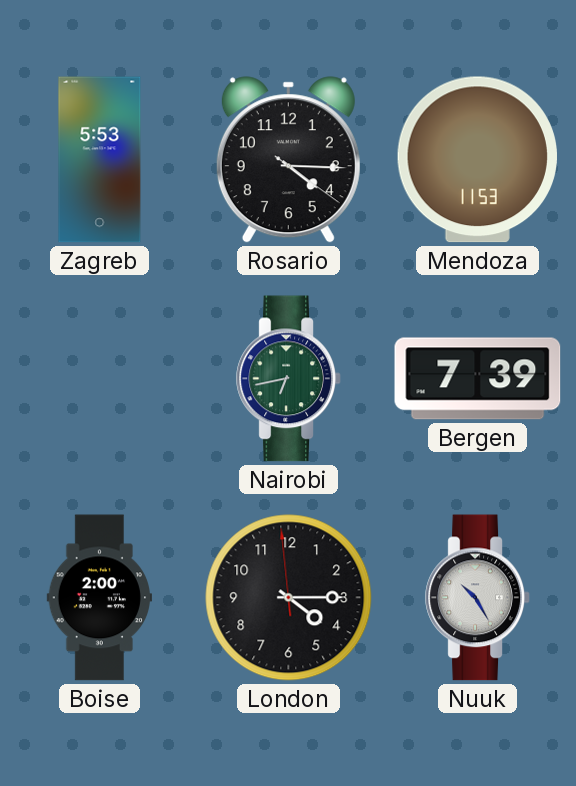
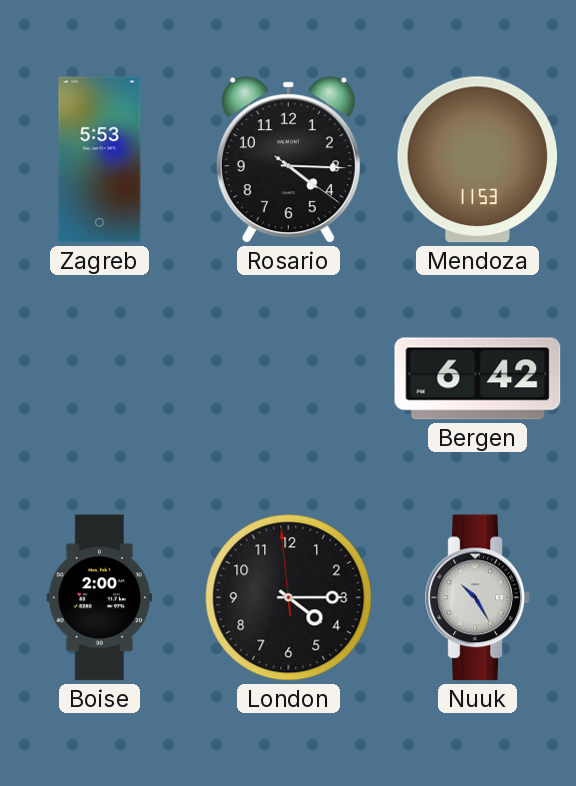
Nairobi: 6:43 -> none (289, 379)
Bergen: 7:39 -> 6:42 (478, 379)
